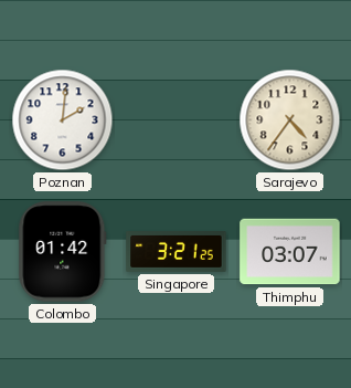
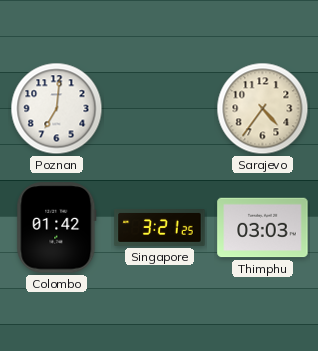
Poznan: 2:01 -> 7:01 (57, 109)
Thimphu: 03:07 -> 03:03 (263, 228)
